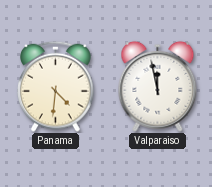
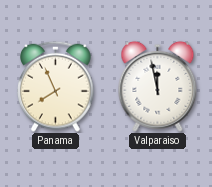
Panama: 4:31 -> 7:56 (56, 86)
